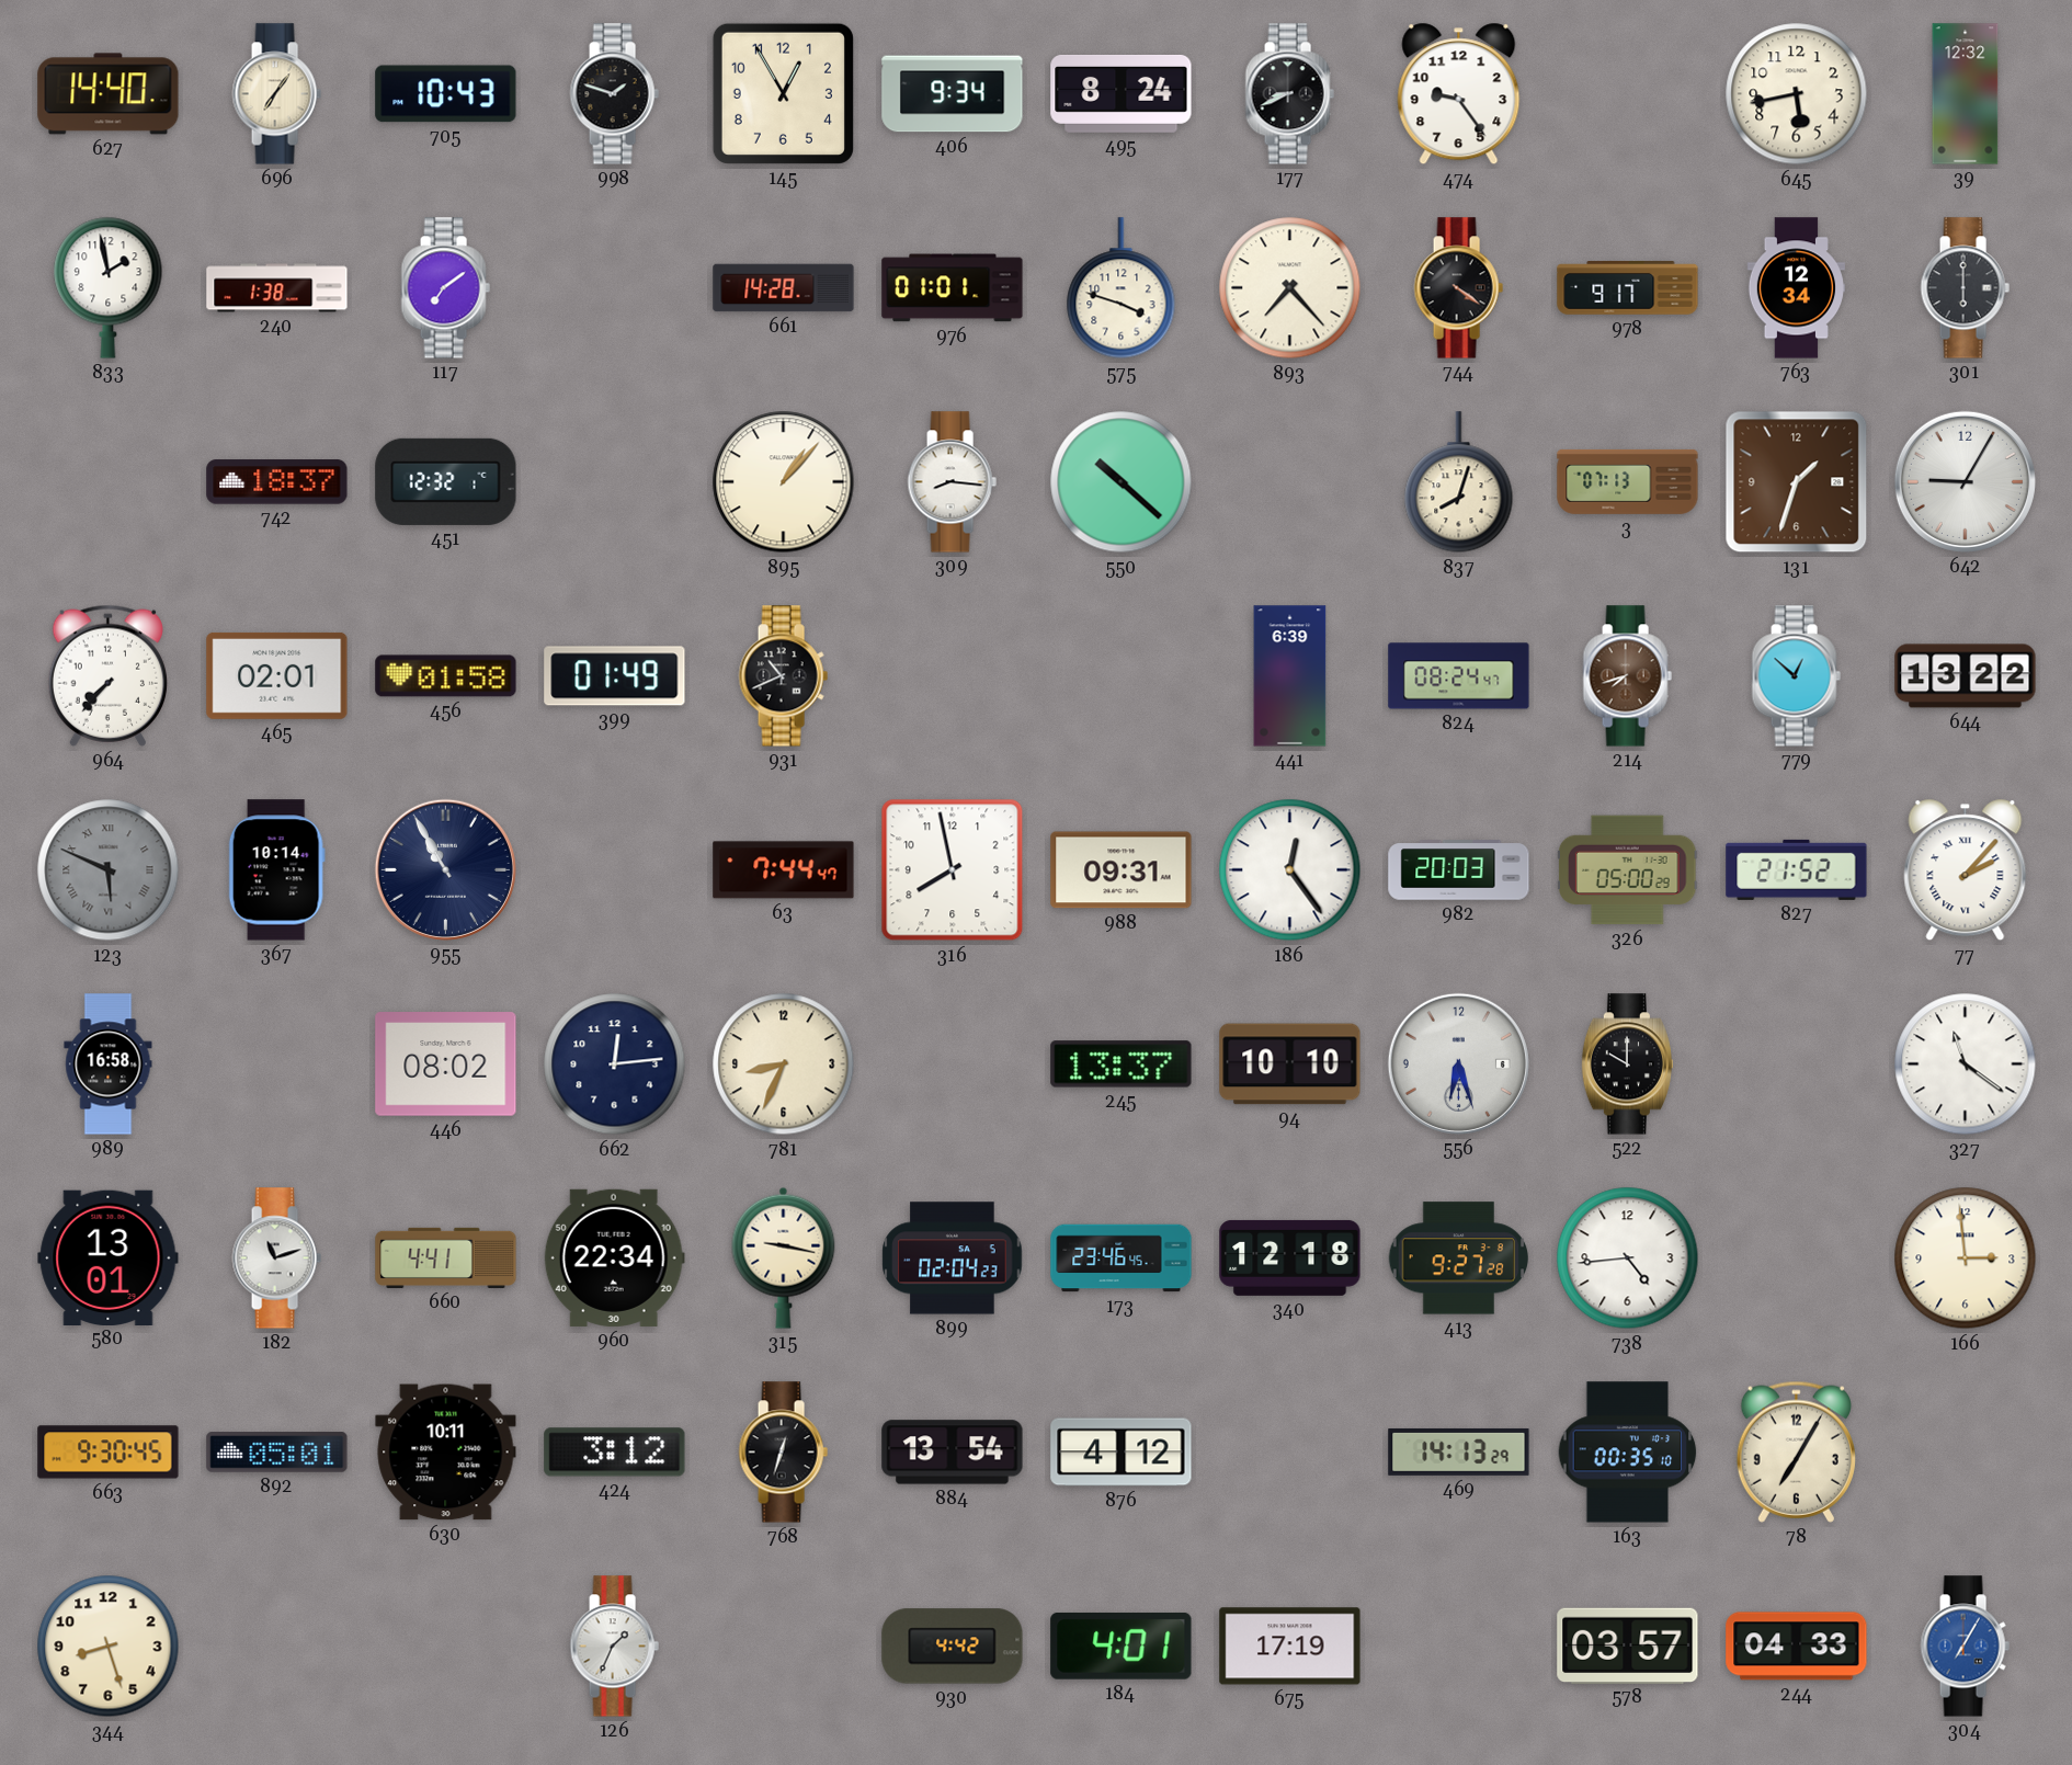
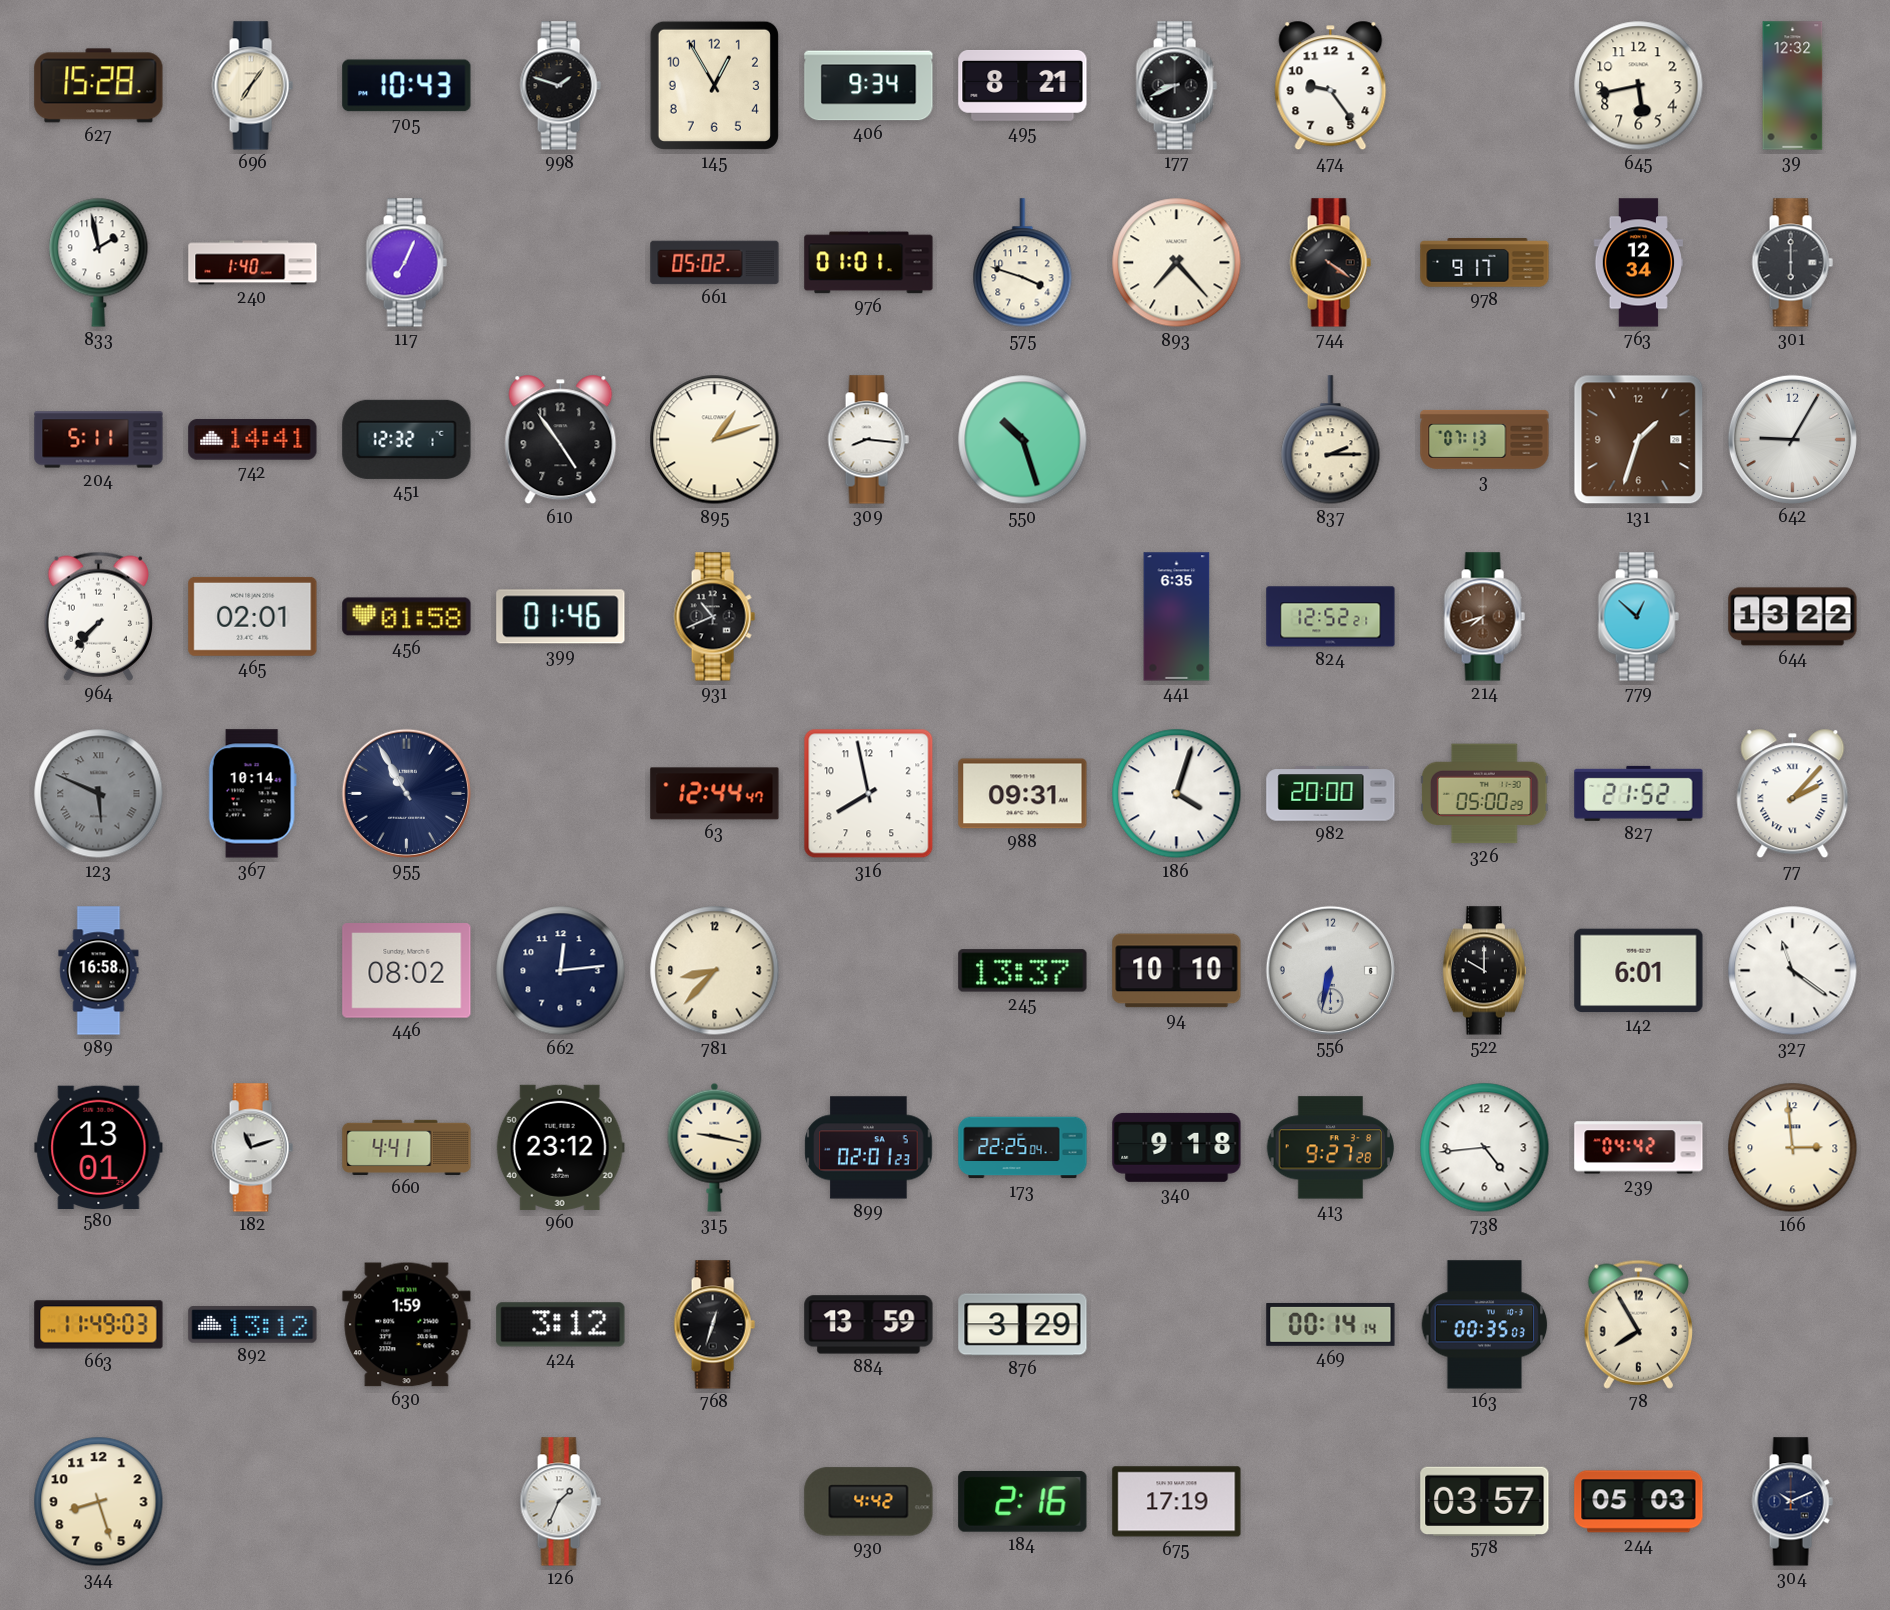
627: 14:40 -> 15:28 (99, 86)
495: 8:24 -> 8:21 (1023, 85)
240: 1:38 -> 1:40 (253, 263)
117: 7:09 -> 7:04 (406, 263)
661: 14:28 -> 05:02 (715, 263)
204: none -> 5:11 (99, 440)
742: 18:37 -> 14:41 (253, 440)
610: none -> 4:54 (561, 440)
895: 1:07 -> 1:12 (715, 440)
550: 10:22 -> 10:27 (1023, 440)
837: 8:03 -> 2:15 (1331, 440)
399: 01:49 -> 01:46 (561, 617)
441: 6:39 -> 6:35 (1177, 617)
824: 08:24 -> 12:52 (1331, 617)
63: 7:44 -> 12:44 (715, 794)
186: 12:24 -> 4:03 (1177, 794)
982: 20:03 -> 20:00 (1331, 794)
781: 8:34 -> 8:37 (715, 971)
556: 6:27 -> 6:32 (1330, 970)
142: none -> 6:01 (1639, 971)
960: 22:34 -> 23:12 (560, 1147)
899: 02:04 -> 02:01 (869, 1148)
173: 23:46 -> 22:25 (1023, 1148)
340: 12:18 -> 9:18 (1177, 1147)
239: none -> 04:42 (1639, 1148)
663: 9:30 -> 11:49 (99, 1325)
892: 05:01 -> 13:12 (253, 1325)
630: 10:11 -> 1:59 (407, 1325)
884: 13:54 -> 13:59 (869, 1325)
876: 4:12 -> 3:29 (1023, 1325)
469: 14:13 -> 00:14 (1331, 1324)
163: 00:35:10 -> 00:35:03 (1485, 1325)
78: 7:05 -> 7:55 (1638, 1324)
184: 4:01 -> 2:16 (1023, 1501)
244: 04:33 -> 05:03 (1639, 1502)
304: 7:05 -> 10:11 (1792, 1502)
304 dial: blue -> navy (1792, 1502)
